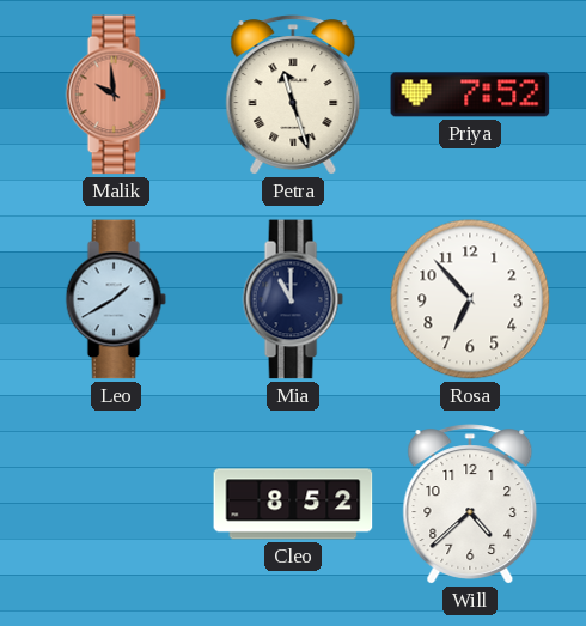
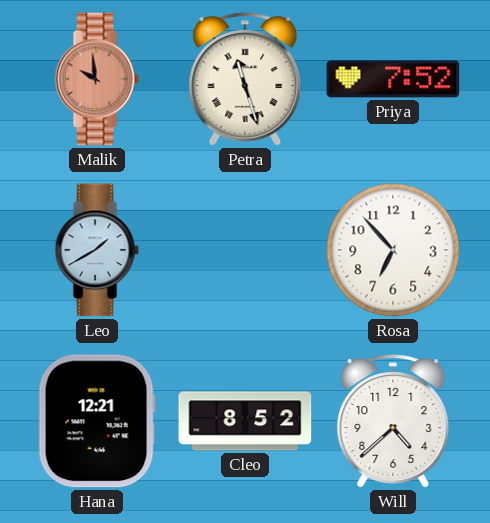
Mia: 11:00 -> none (293, 299)
Hana: none -> 12:21 (97, 421)
